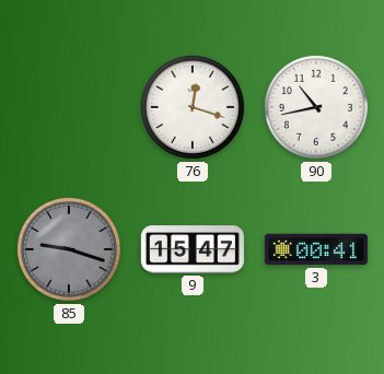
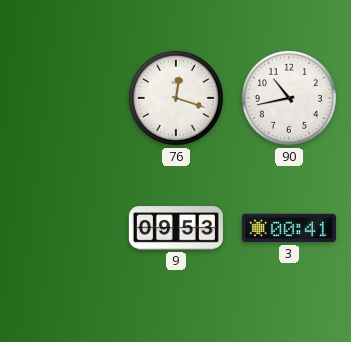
85: 9:18 -> none (69, 249)
9: 15:47 -> 09:53 (176, 228)
